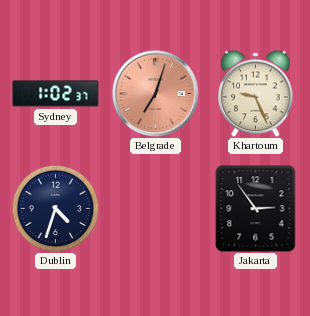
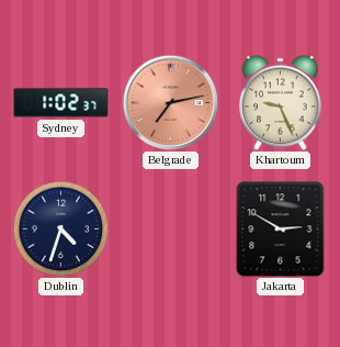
Belgrade: 7:03 -> 7:13 (170, 102)
Jakarta: 2:54 -> 2:50 (281, 230)
